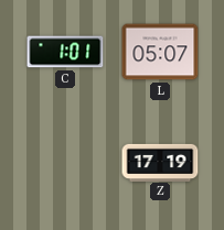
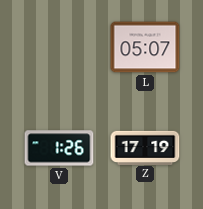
C: 1:01 -> none (65, 52)
V: none -> 1:26 (59, 148)
